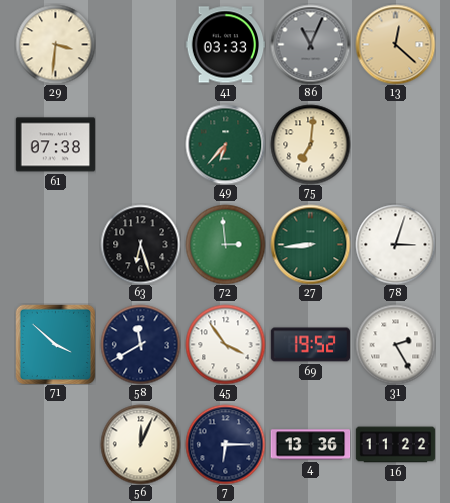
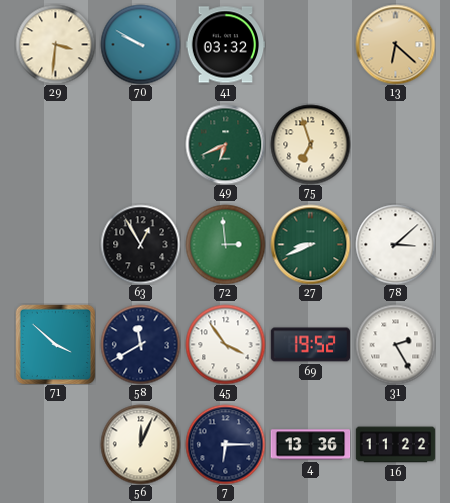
70: none -> 9:50 (140, 44)
41: 03:33 -> 03:32 (225, 45)
86: 11:04 -> none (310, 44)
13: 12:22 -> 6:22 (395, 44)
61: 07:38 -> none (55, 145)
49: 6:37 -> 6:41 (225, 144)
75: 7:01 -> 6:57 (310, 144)
63: 6:27 -> 12:55 (140, 244)
27: 8:44 -> 8:41 (310, 244)
78: 3:03 -> 3:08 (395, 244)
